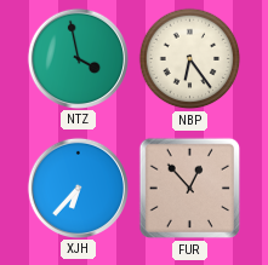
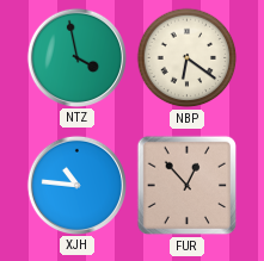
NBP: 6:24 -> 6:21 (188, 58)
XJH: 6:37 -> 10:46 (76, 185)
